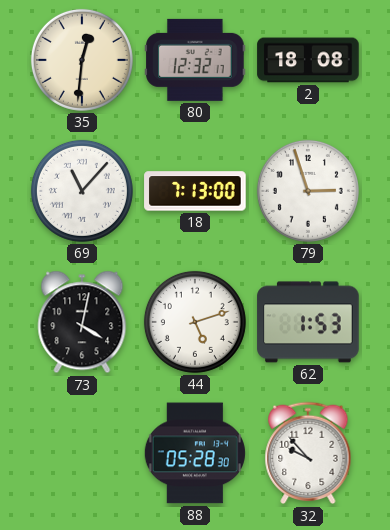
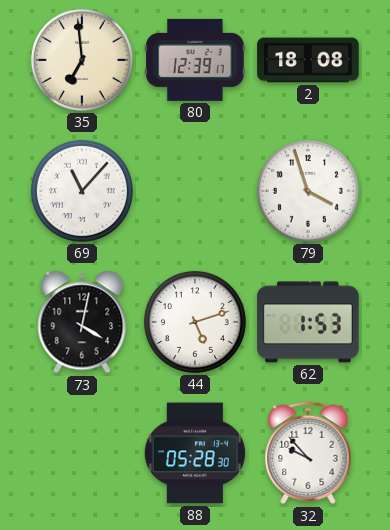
35: 12:31 -> 6:59 (82, 60)
80: 12:32 -> 12:39 (195, 60)
18: 7:13 -> none (195, 191)
79: 2:57 -> 3:57 (308, 191)
